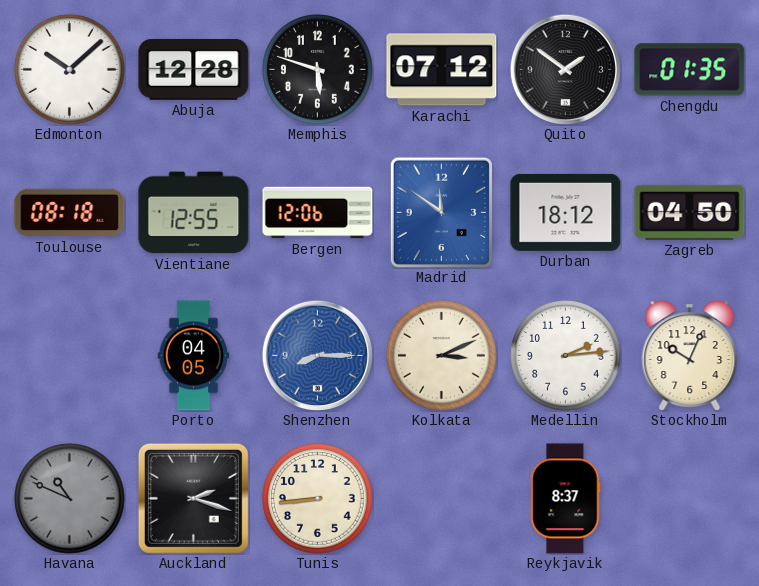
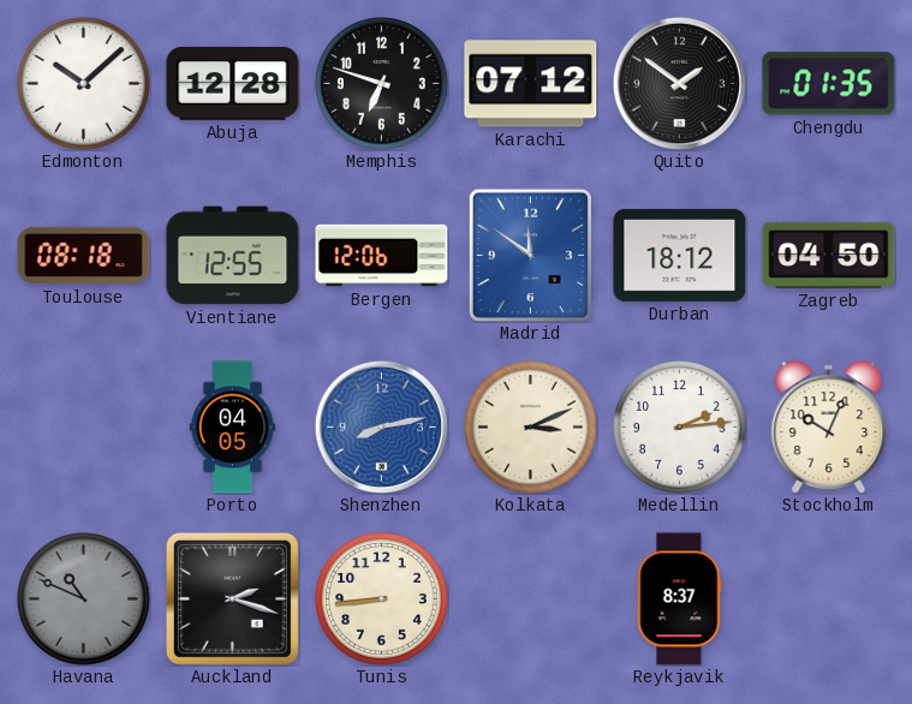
Memphis: 5:48 -> 6:48 (382, 84)
Shenzhen: 8:15 -> 8:13 (381, 426)
